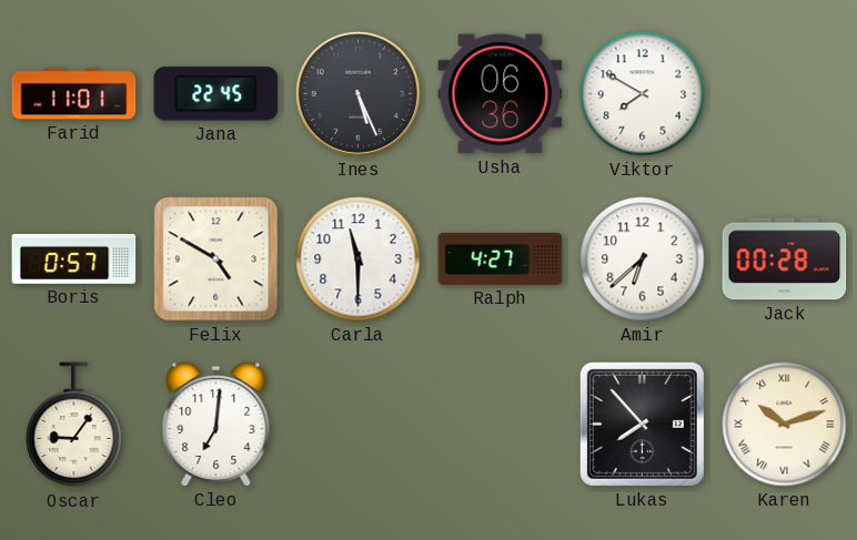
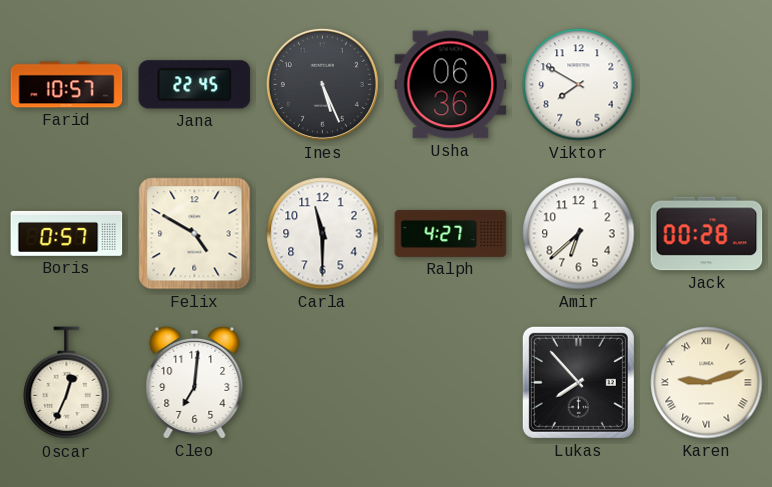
Farid: 11:01 -> 10:57 (67, 85)
Oscar: 9:06 -> 12:34 (67, 383)
Karen: 10:12 -> 9:12 (707, 383)
